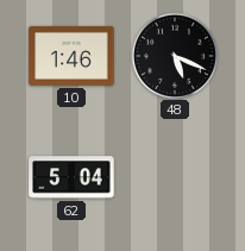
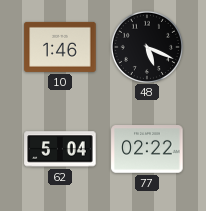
77: none -> 02:22 (147, 149)
